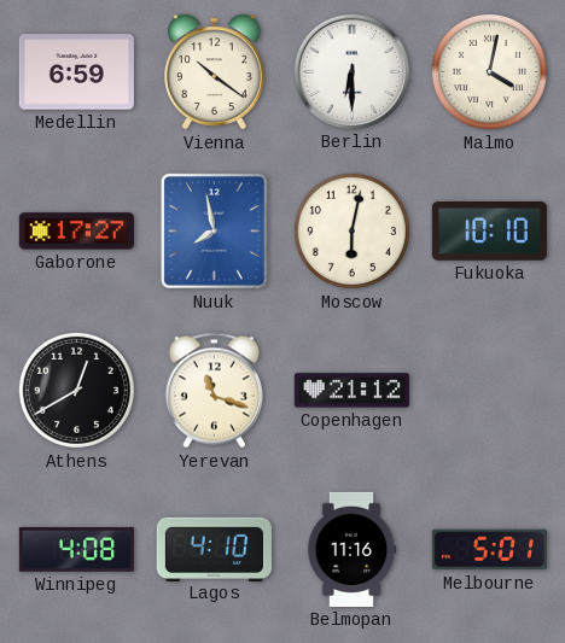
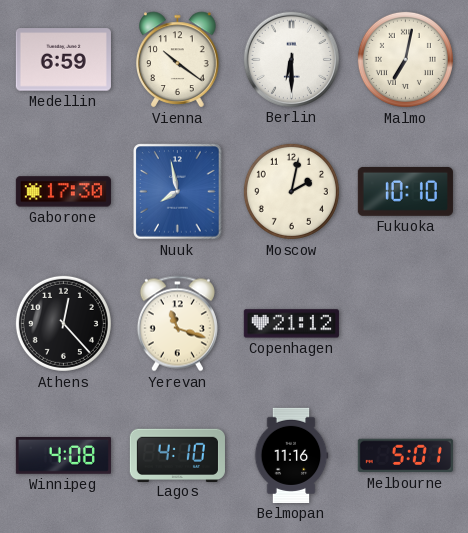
Malmo: 4:02 -> 7:02 (405, 59)
Gaborone: 17:27 -> 17:30 (63, 192)
Moscow: 6:02 -> 2:02 (291, 191)
Athens: 12:40 -> 12:23 (63, 323)
